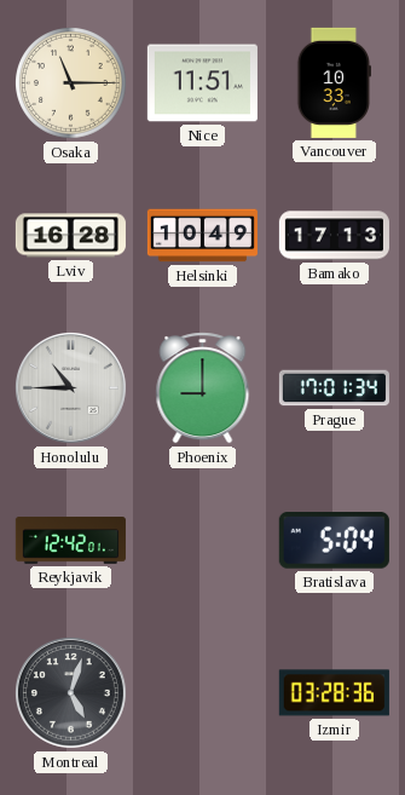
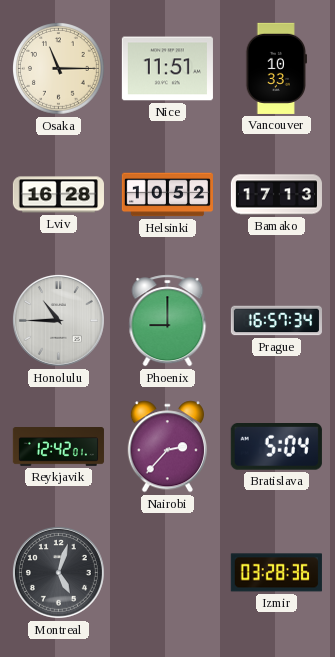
Helsinki: 10:49 -> 10:52 (167, 195)
Prague: 17:01 -> 16:57 (276, 321)
Nairobi: none -> 2:37 (167, 447)
